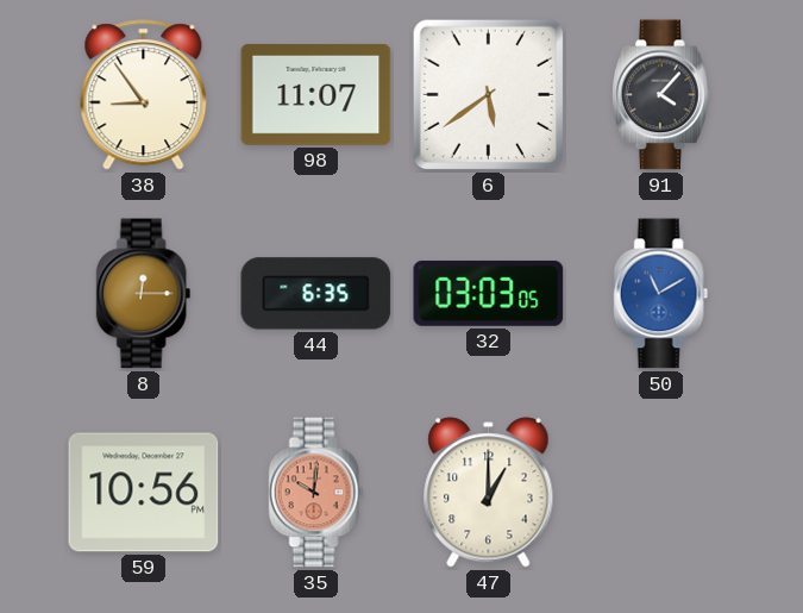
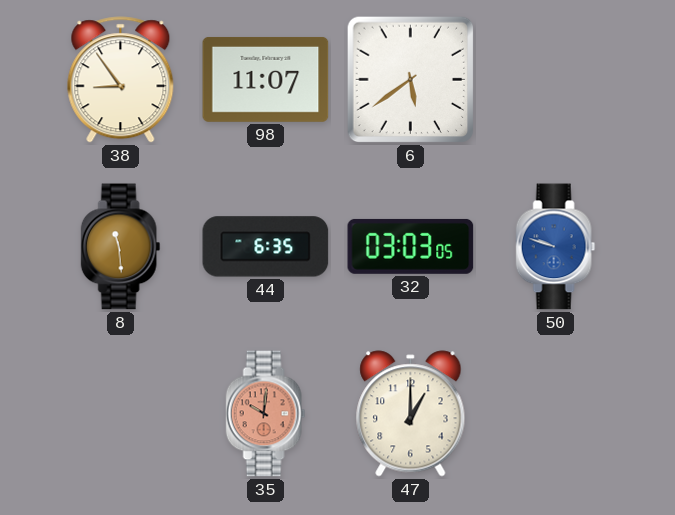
91: 4:07 -> none (661, 95)
8: 12:15 -> 11:29 (121, 247)
50: 11:10 -> 9:48 (556, 247)
59: 10:56 -> none (144, 493)
